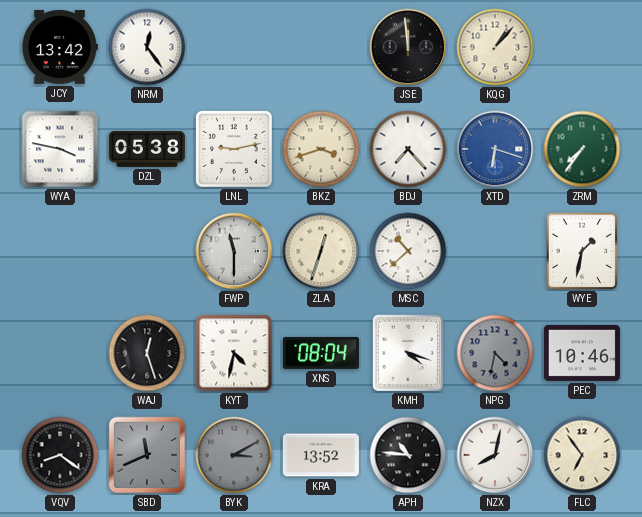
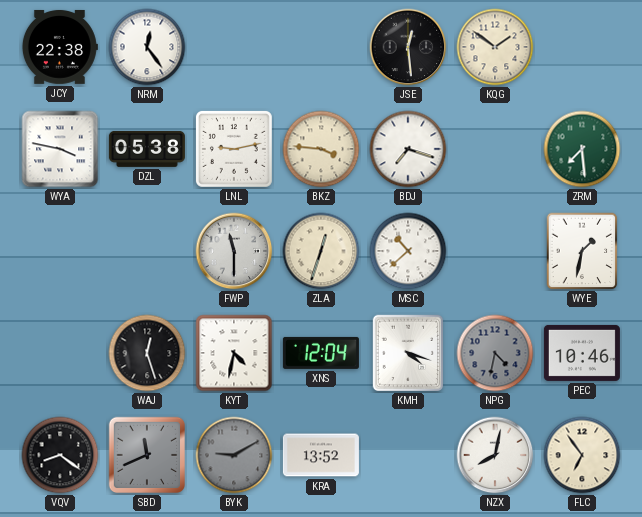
JCY: 13:42 -> 22:38 (59, 47)
JSE: 11:59 -> 12:29 (408, 47)
KQG: 1:07 -> 1:51 (495, 47)
BKZ: 3:42 -> 3:46 (321, 149)
BDJ: 7:23 -> 7:18 (408, 149)
XTD: 6:18 -> none (495, 149)
ZRM: 7:36 -> 7:29 (582, 149)
XNS: 08:04 -> 12:04 (321, 353)
BYK: 3:10 -> 9:10 (234, 455)
APH: 10:46 -> none (408, 455)
